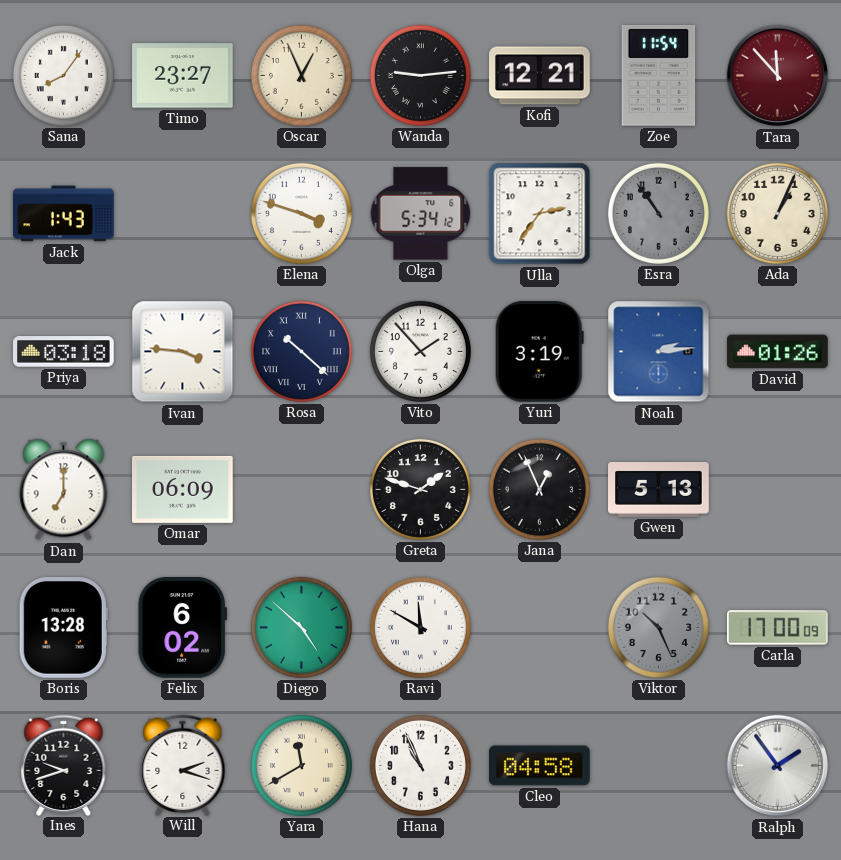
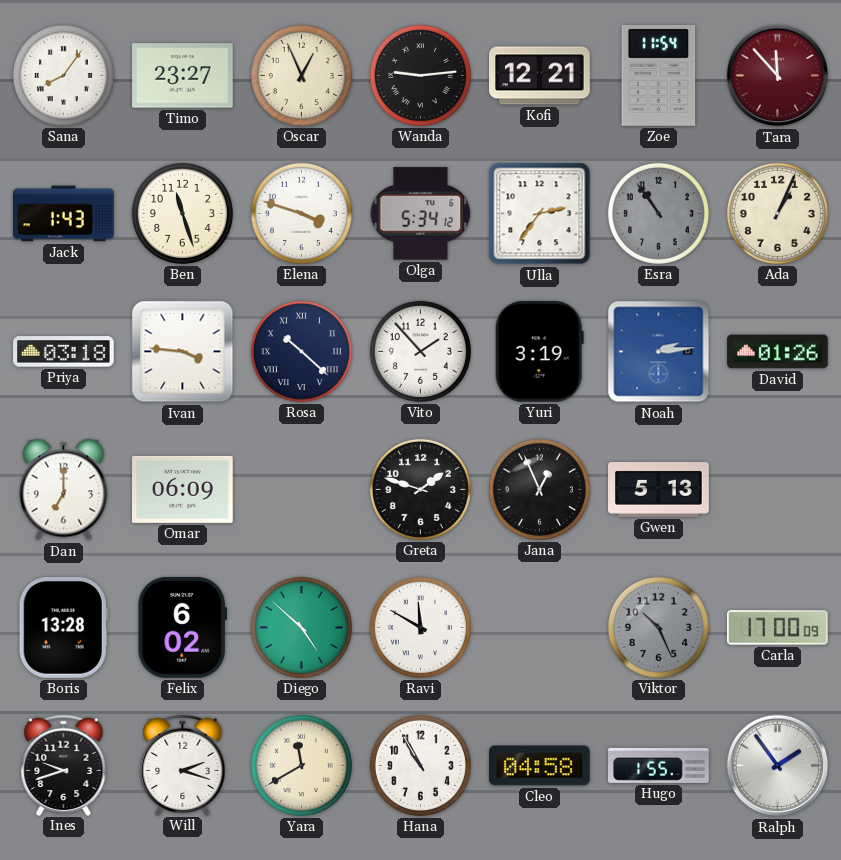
Ben: none -> 11:27 (182, 213)
Hana: 10:56 -> 10:55 (420, 765)
Hugo: none -> 1:55 (659, 765)
